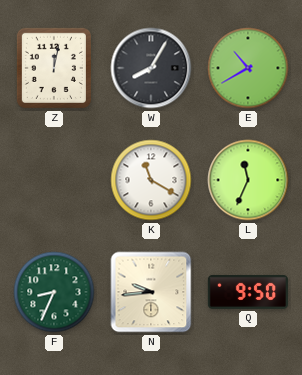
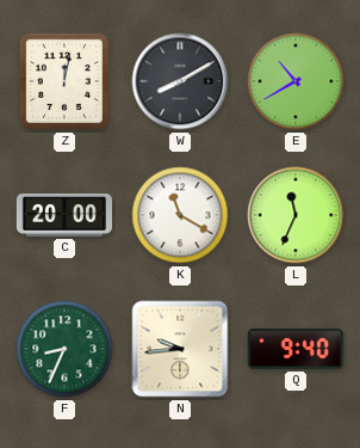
W: 8:05 -> 8:10 (180, 81)
C: none -> 20:00 (63, 215)
Q: 9:50 -> 9:40 (296, 349)
